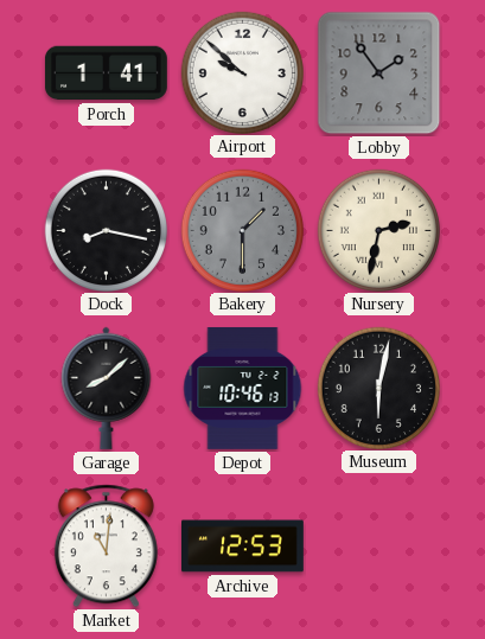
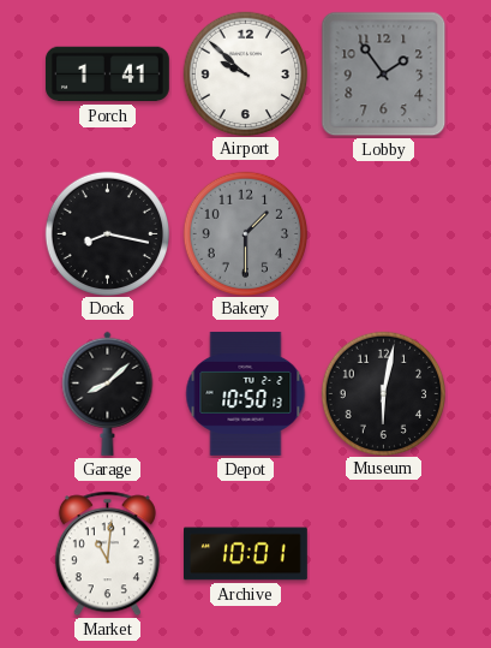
Nursery: 2:32 -> none (378, 230)
Depot: 10:46 -> 10:50 (246, 393)
Archive: 12:53 -> 10:01 (246, 554)
